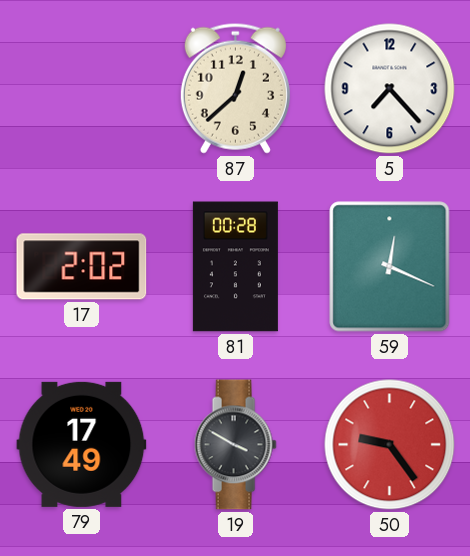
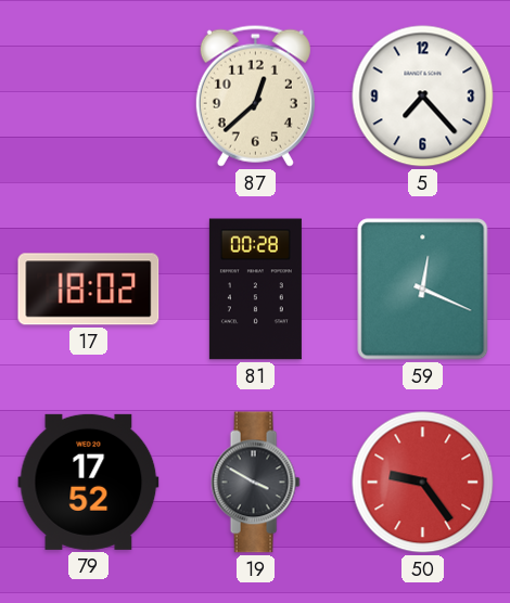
17: 2:02 -> 18:02 (89, 290)
79: 17:49 -> 17:52 (89, 482)
